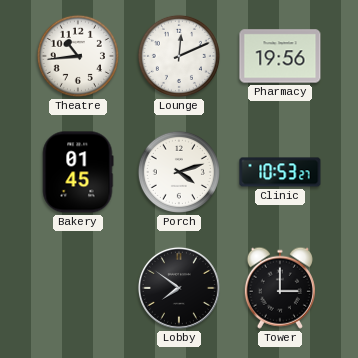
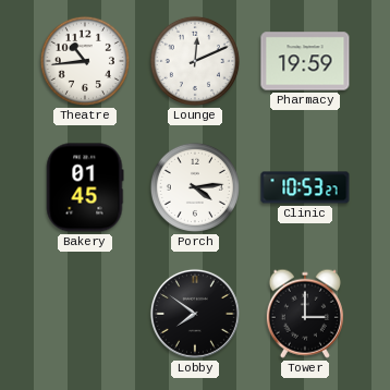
Pharmacy: 19:56 -> 19:59 (305, 61)
Porch: 4:12 -> 4:14 (195, 187)
